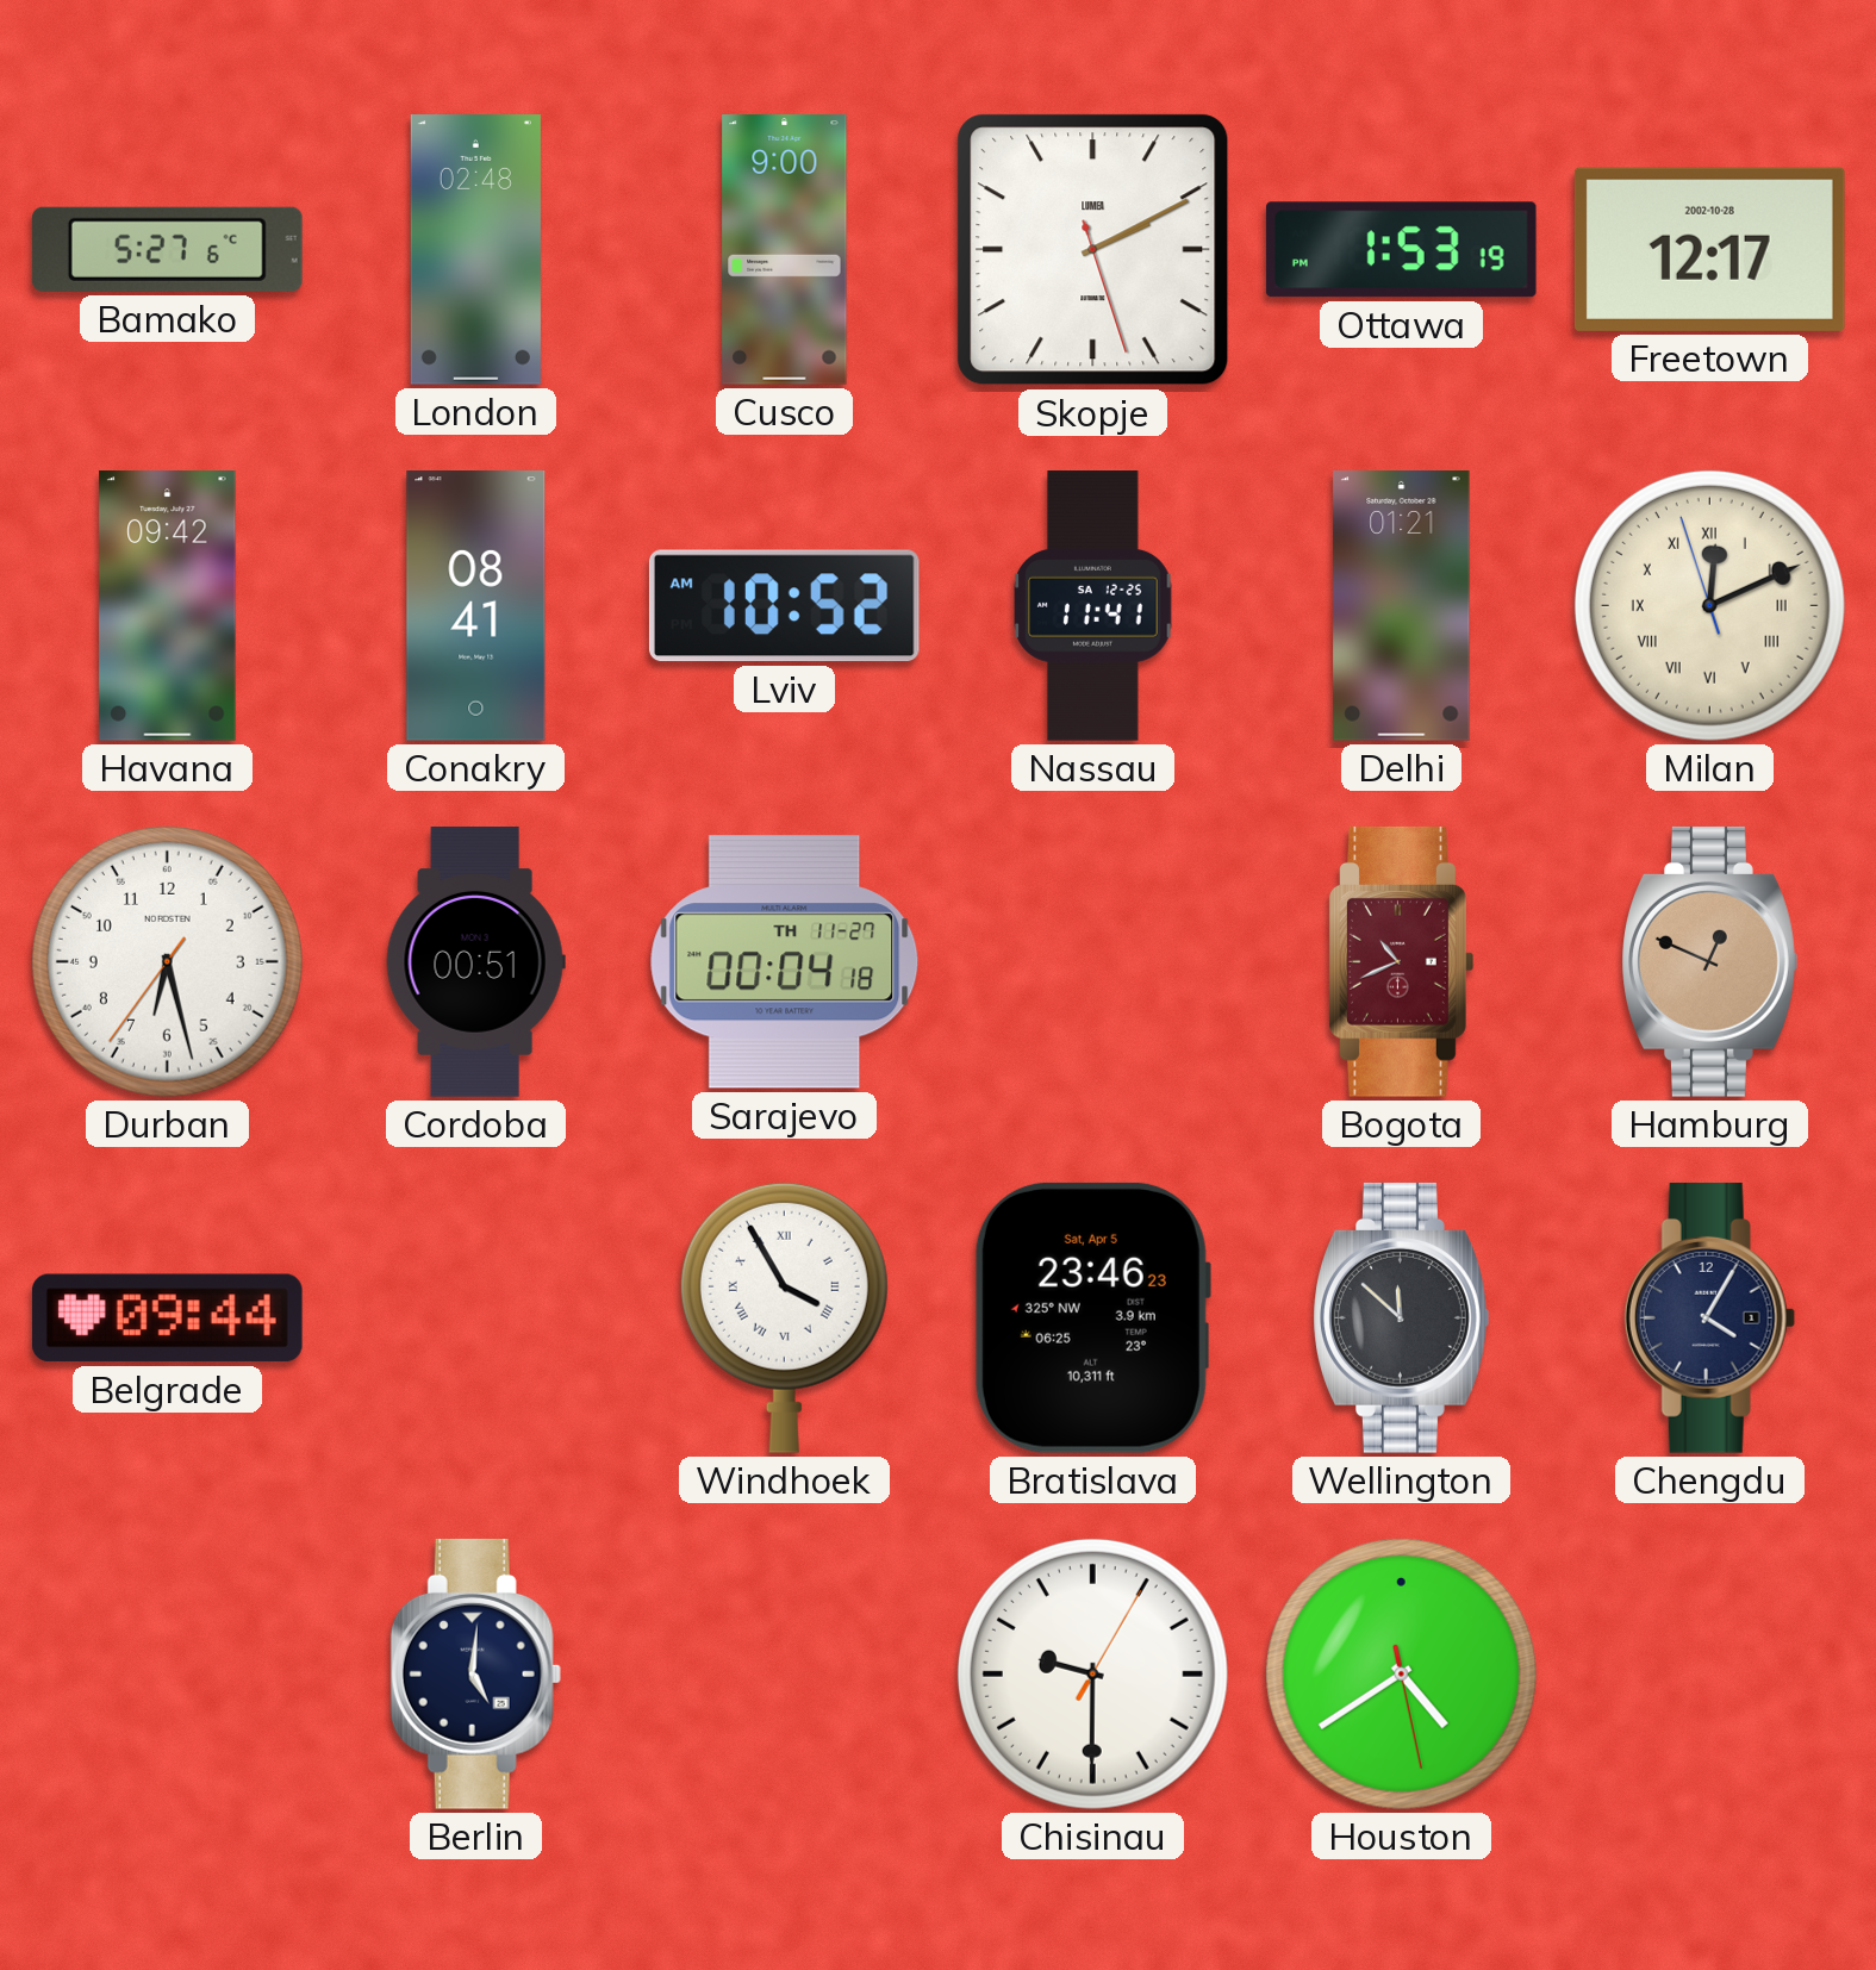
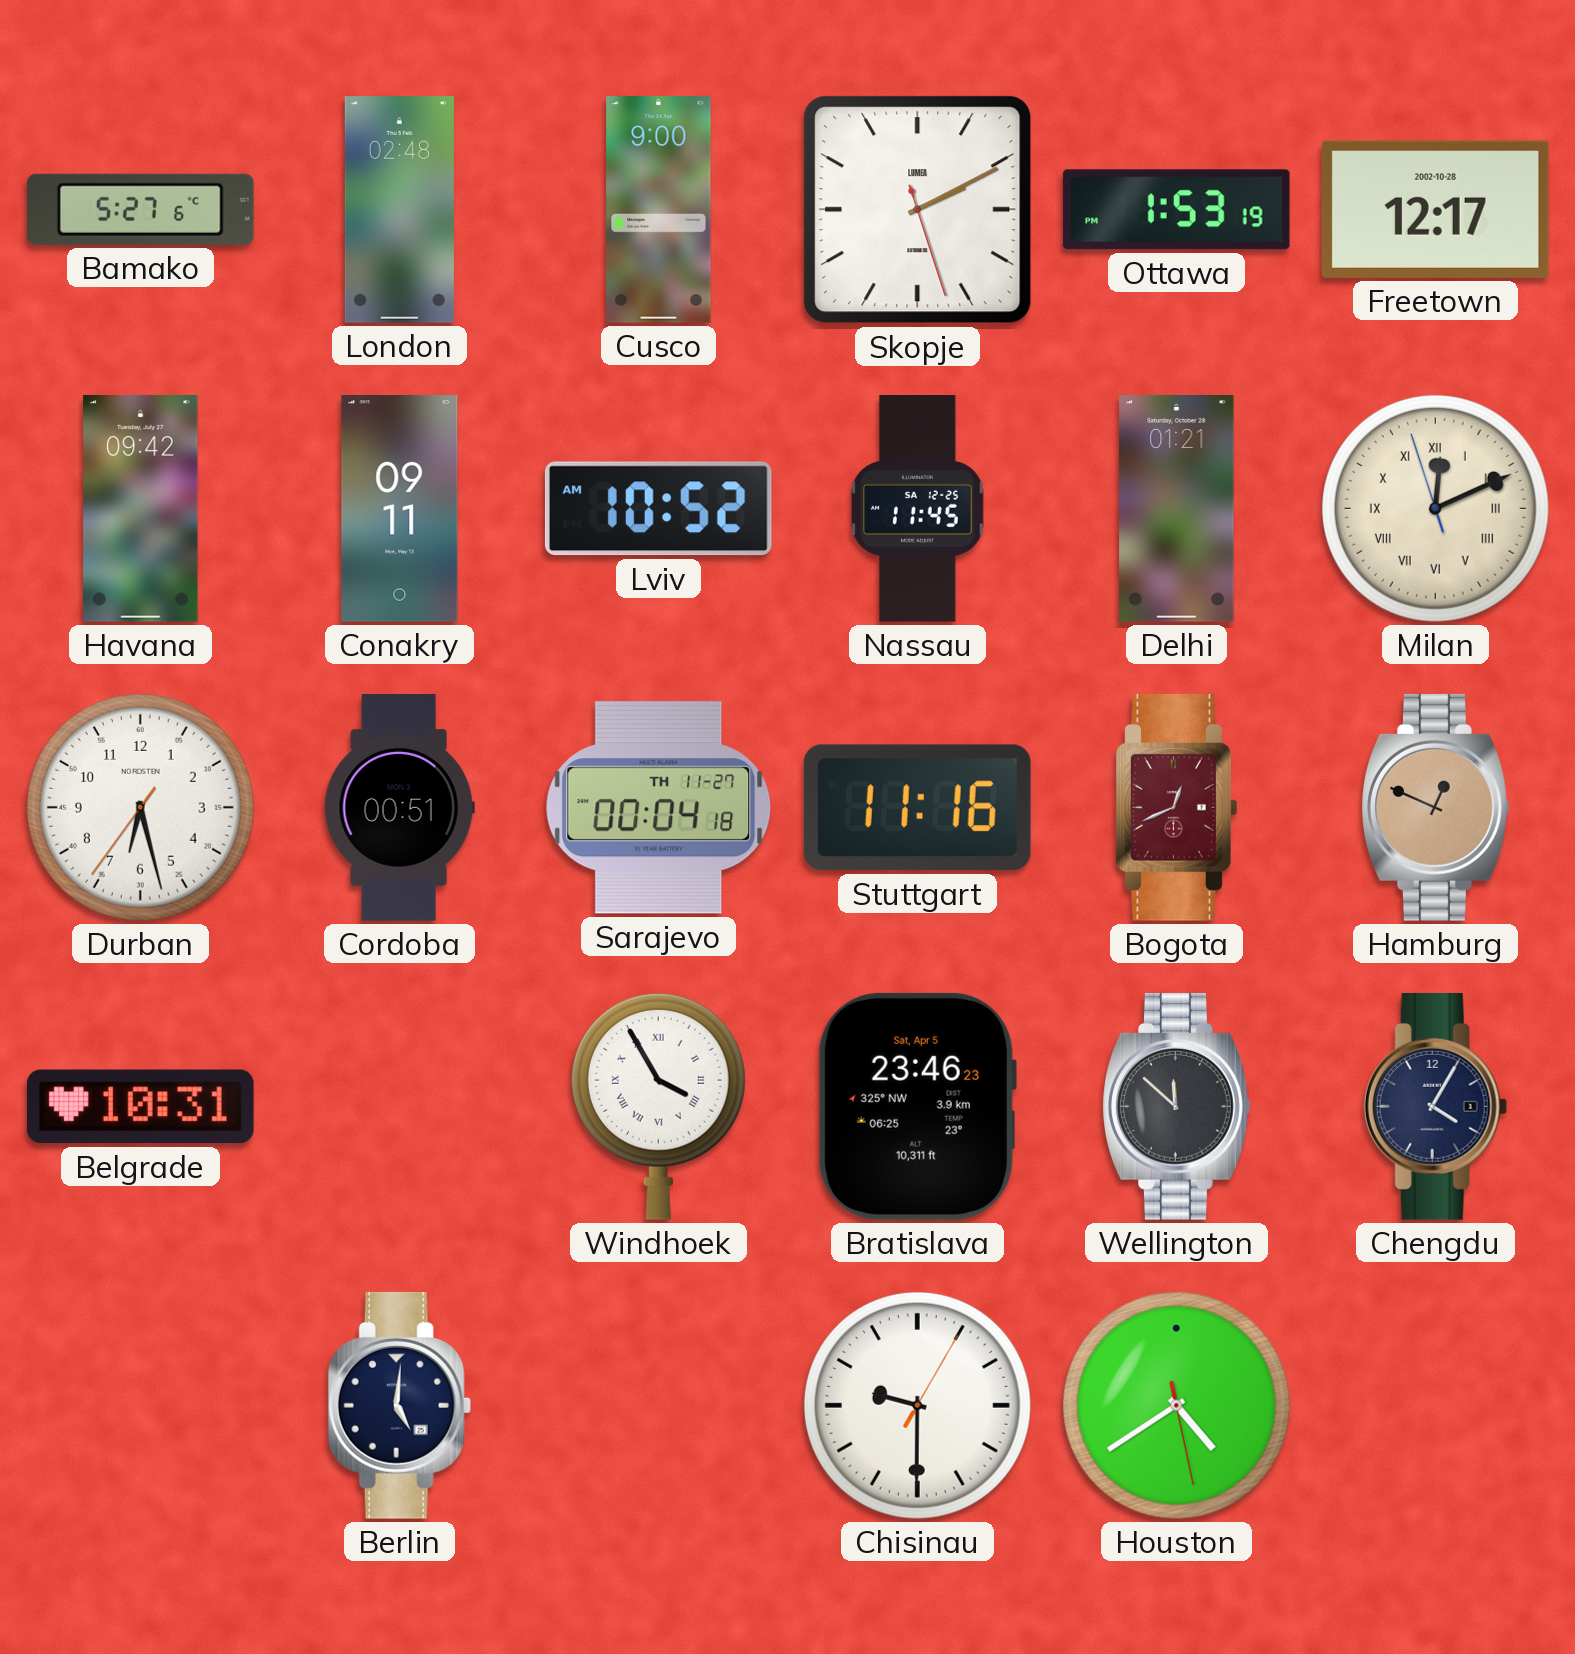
Conakry: 08:41 -> 09:11 (400, 509)
Nassau: 11:41 -> 11:45 (918, 509)
Stuttgart: none -> 11:16 (917, 808)
Bogota: 10:41 -> 12:41 (1177, 807)
Belgrade: 09:44 -> 10:31 (140, 1107)
